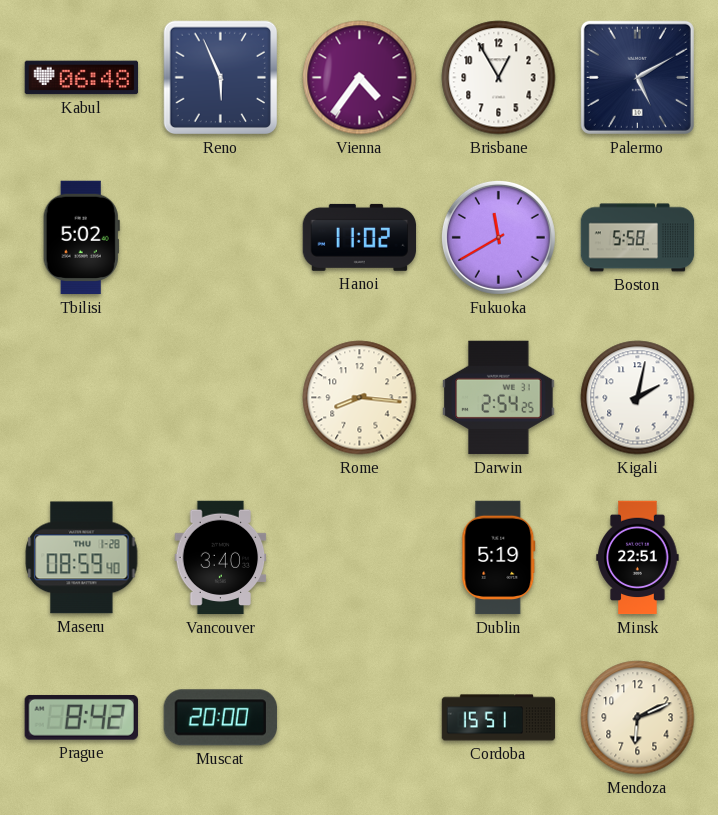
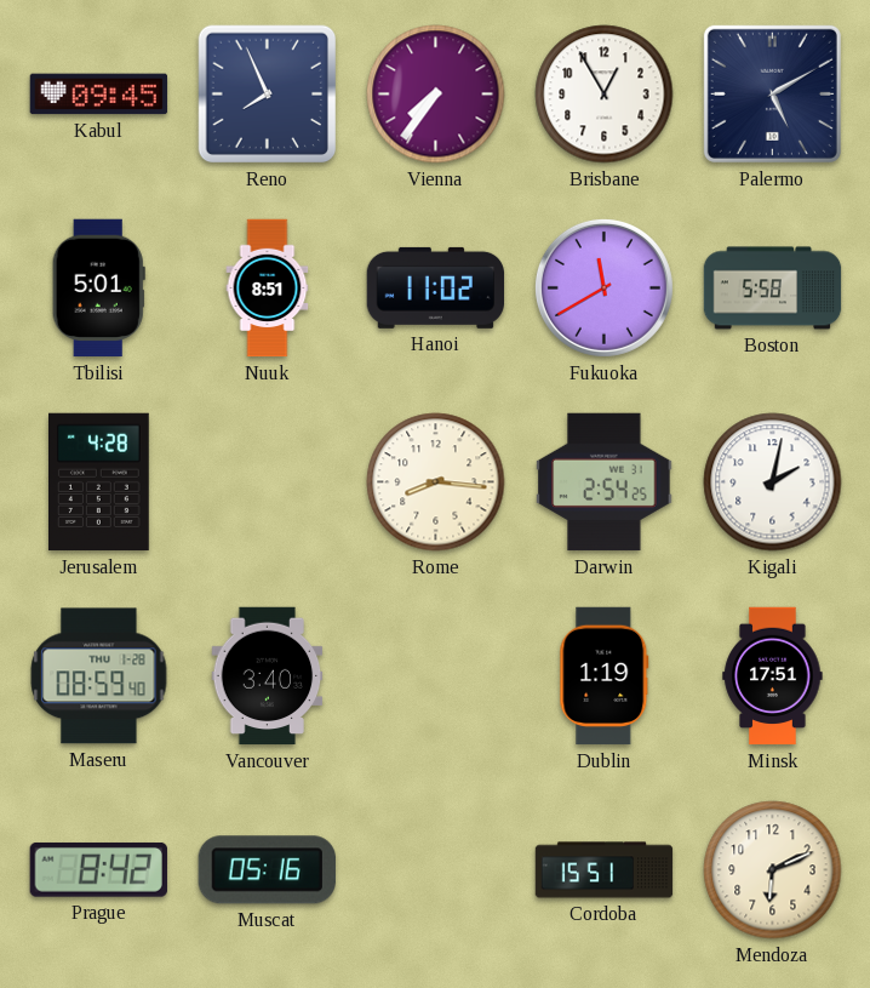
Kabul: 06:48 -> 09:45 (99, 95)
Reno: 5:56 -> 7:56 (268, 95)
Vienna: 4:36 -> 7:36 (436, 95)
Tbilisi: 5:02 -> 5:01 (98, 289)
Nuuk: none -> 8:51 (268, 289)
Jerusalem: none -> 4:28 (99, 482)
Dublin: 5:19 -> 1:19 (605, 676)
Minsk: 22:51 -> 17:51 (773, 676)
Muscat: 20:00 -> 05:16 (267, 870)
